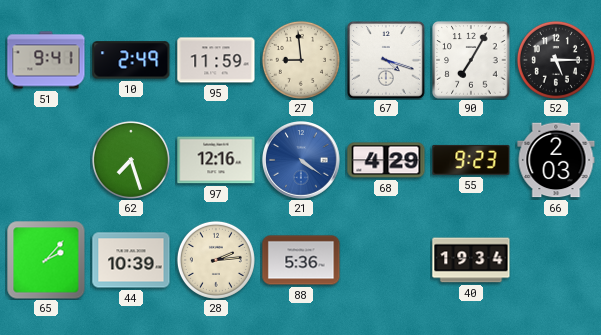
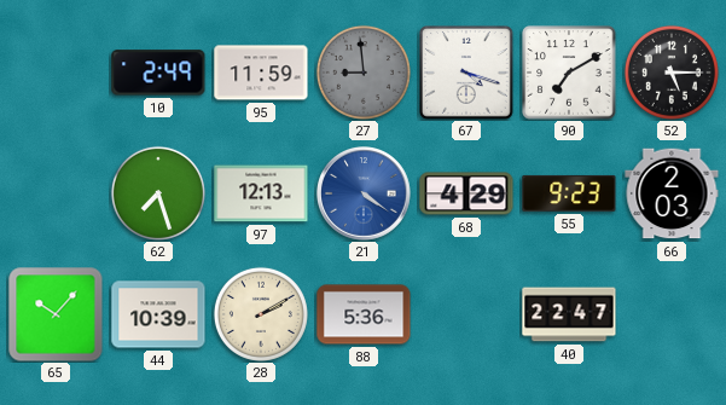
51: 9:41 -> none (46, 60)
27 dial: cream -> grey (364, 73)
90: 7:05 -> 7:10 (569, 73)
97: 12:16 -> 12:13 (261, 193)
65: 2:07 -> 10:07 (56, 314)
28: 2:14 -> 2:10 (261, 314)
40: 19:34 -> 22:47 (569, 314)
